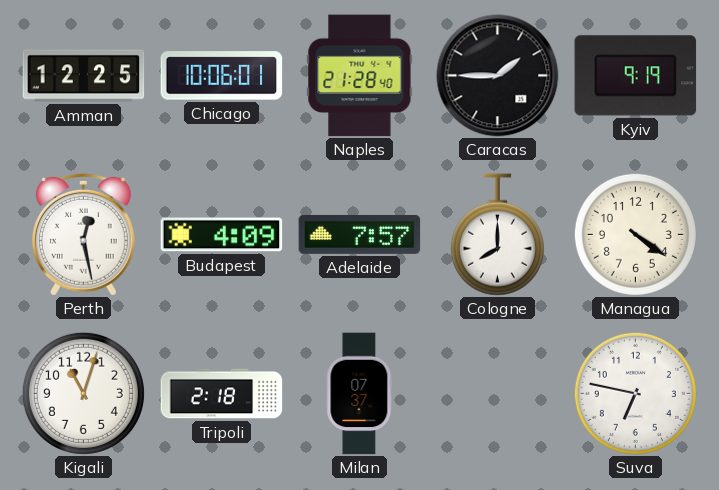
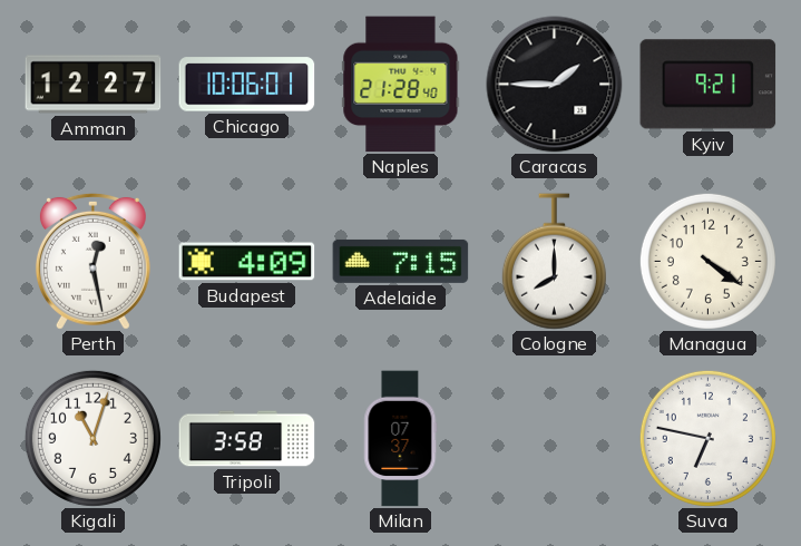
Amman: 12:25 -> 12:27 (94, 85)
Kyiv: 9:19 -> 9:21 (709, 85)
Adelaide: 7:57 -> 7:15 (401, 261)
Tripoli: 2:18 -> 3:58 (247, 439)
